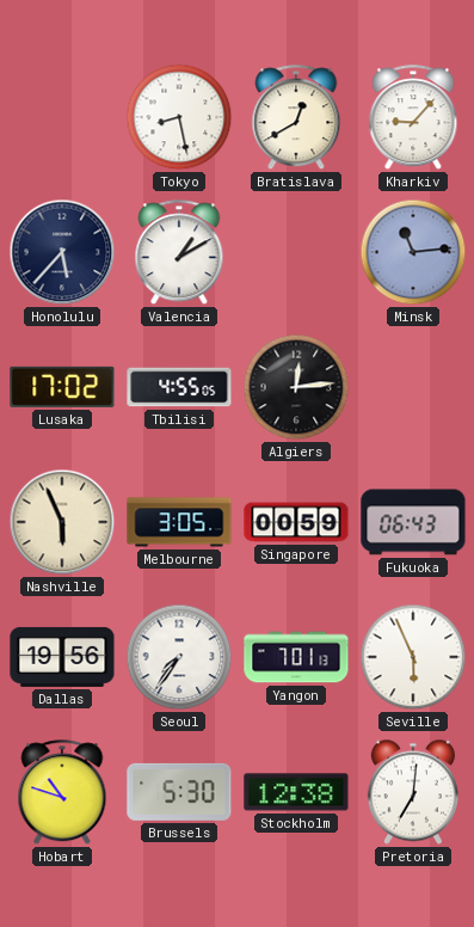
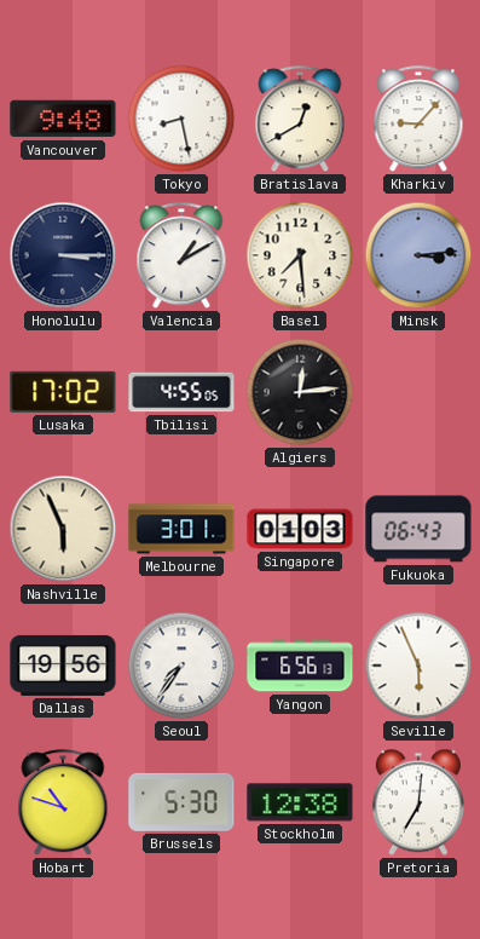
Vancouver: none -> 9:48 (63, 119)
Honolulu: 5:37 -> 3:15 (63, 255)
Basel: none -> 7:29 (300, 255)
Minsk: 11:14 -> 3:14 (418, 255)
Melbourne: 3:05 -> 3:01 (181, 529)
Singapore: 00:59 -> 01:03 (300, 529)
Yangon: 7:01 -> 6:56 (300, 666)
